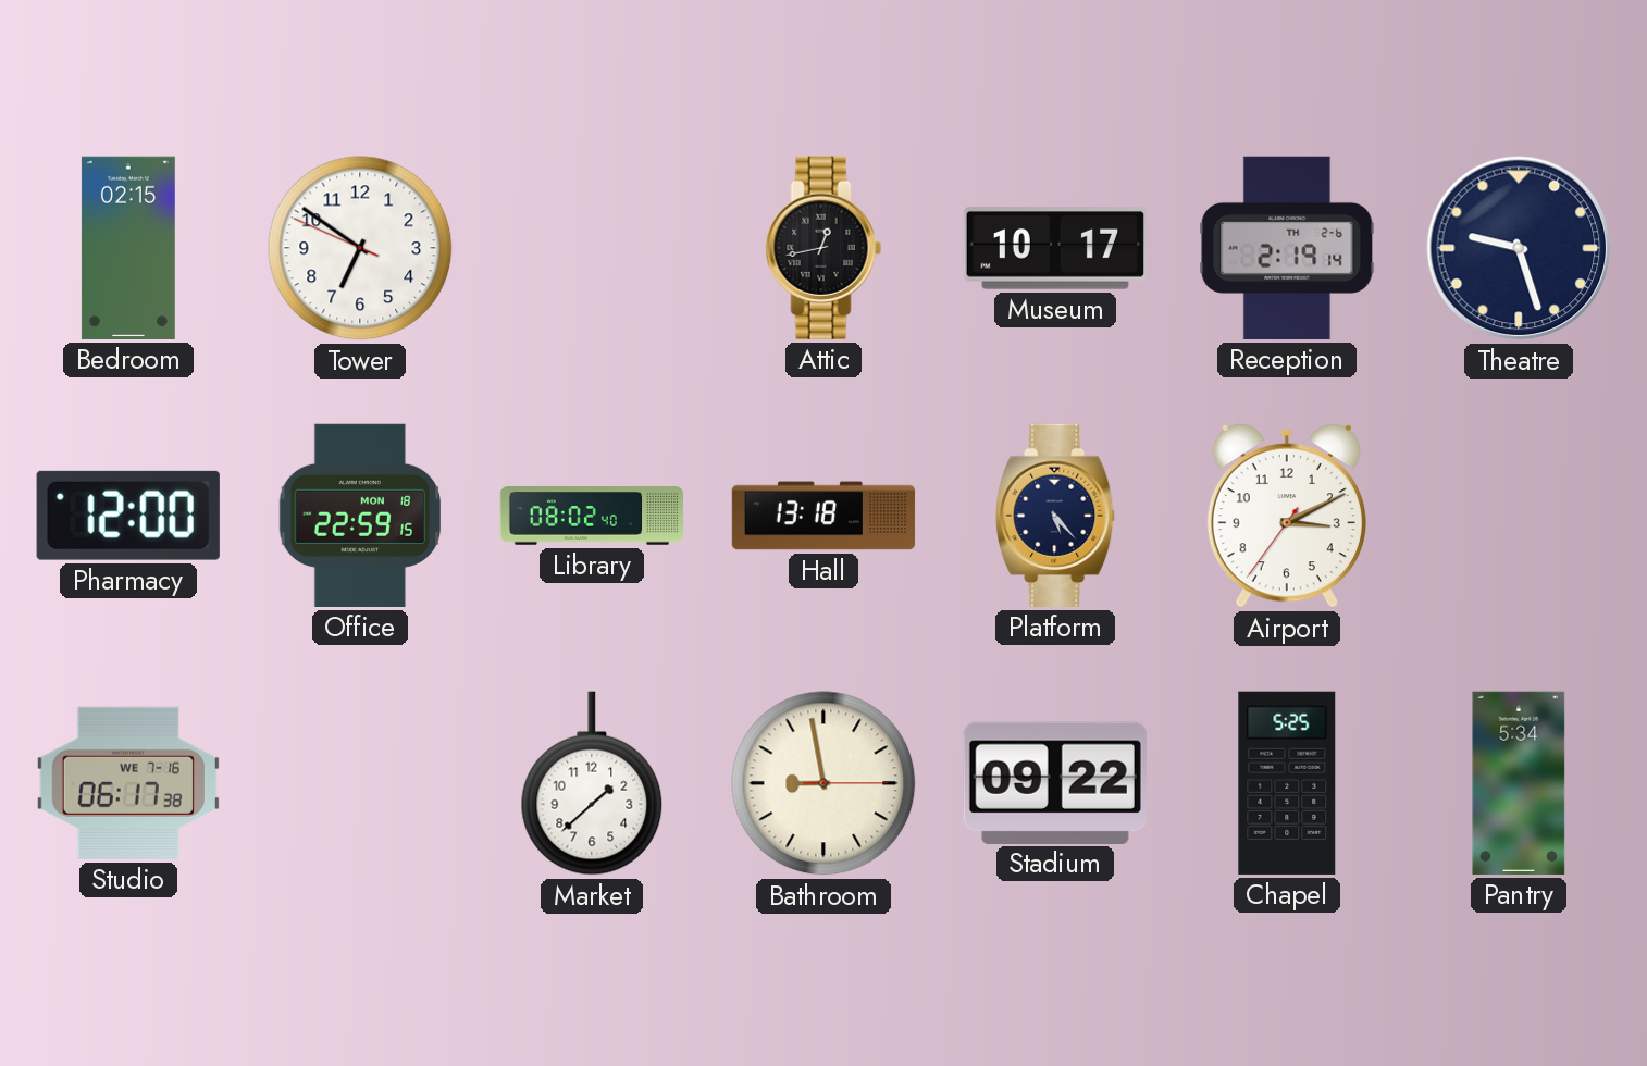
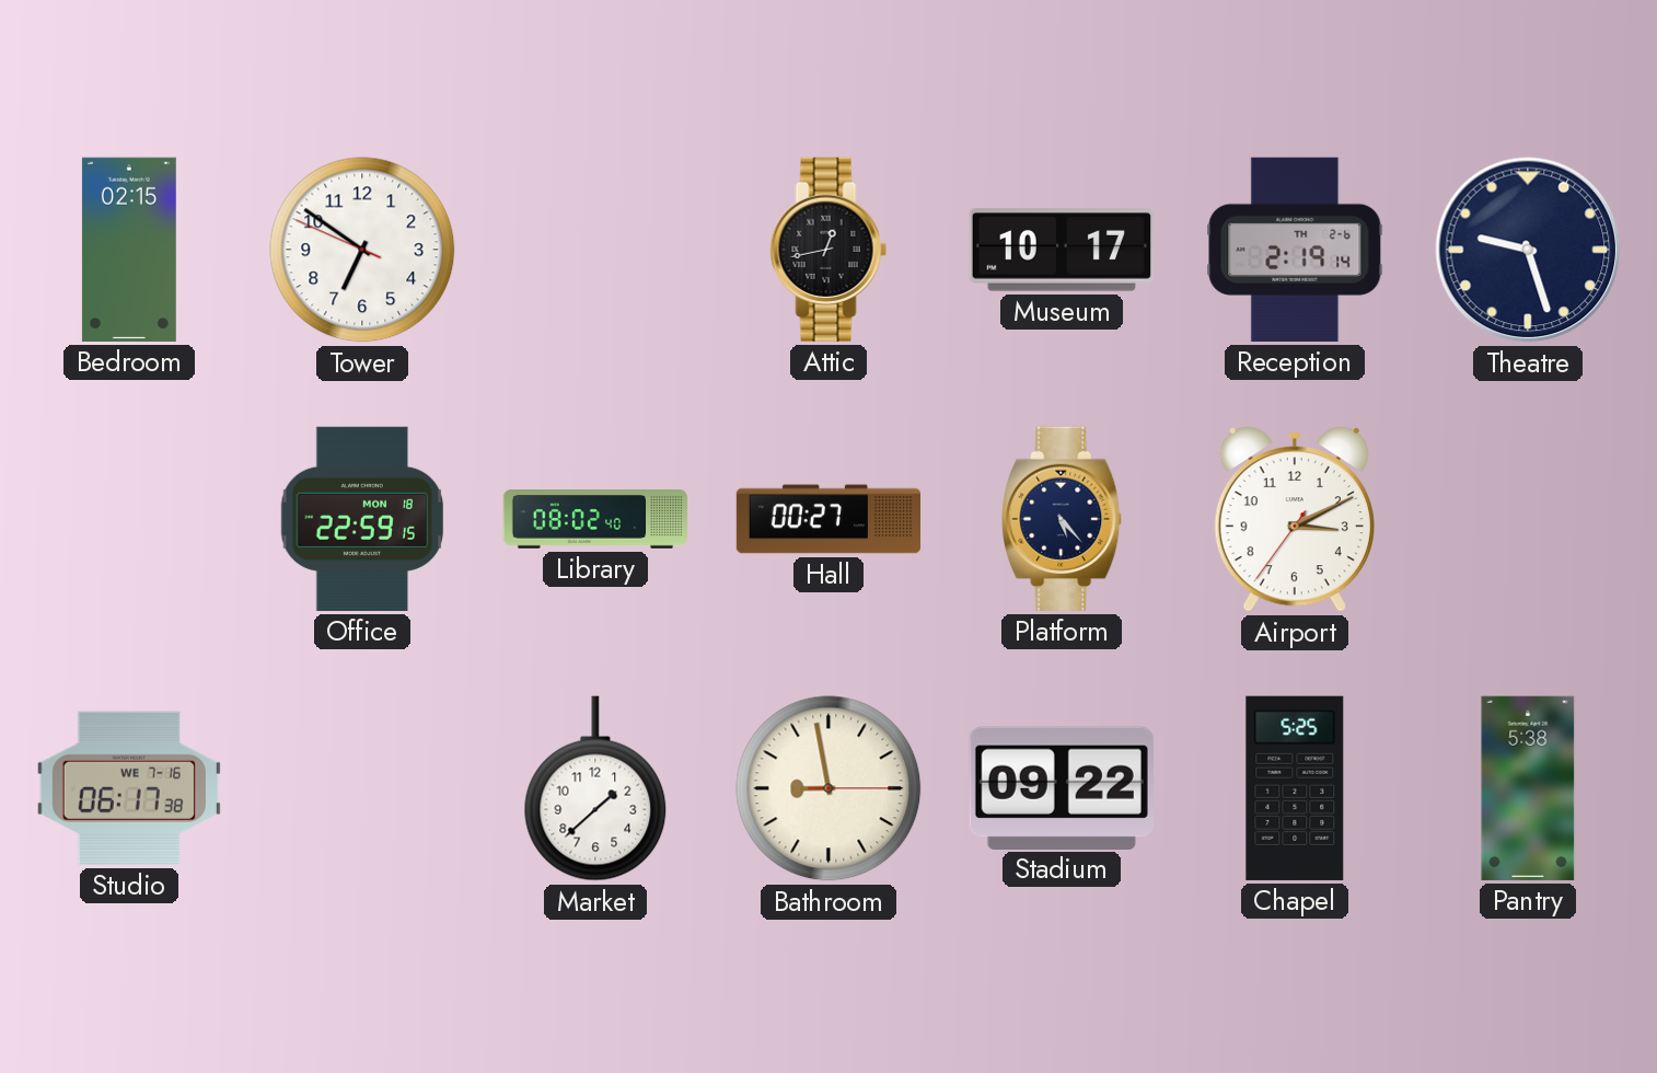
Pharmacy: 12:00 -> none (128, 516)
Hall: 13:18 -> 00:27 (828, 519)
Pantry: 5:34 -> 5:38 (1528, 788)
